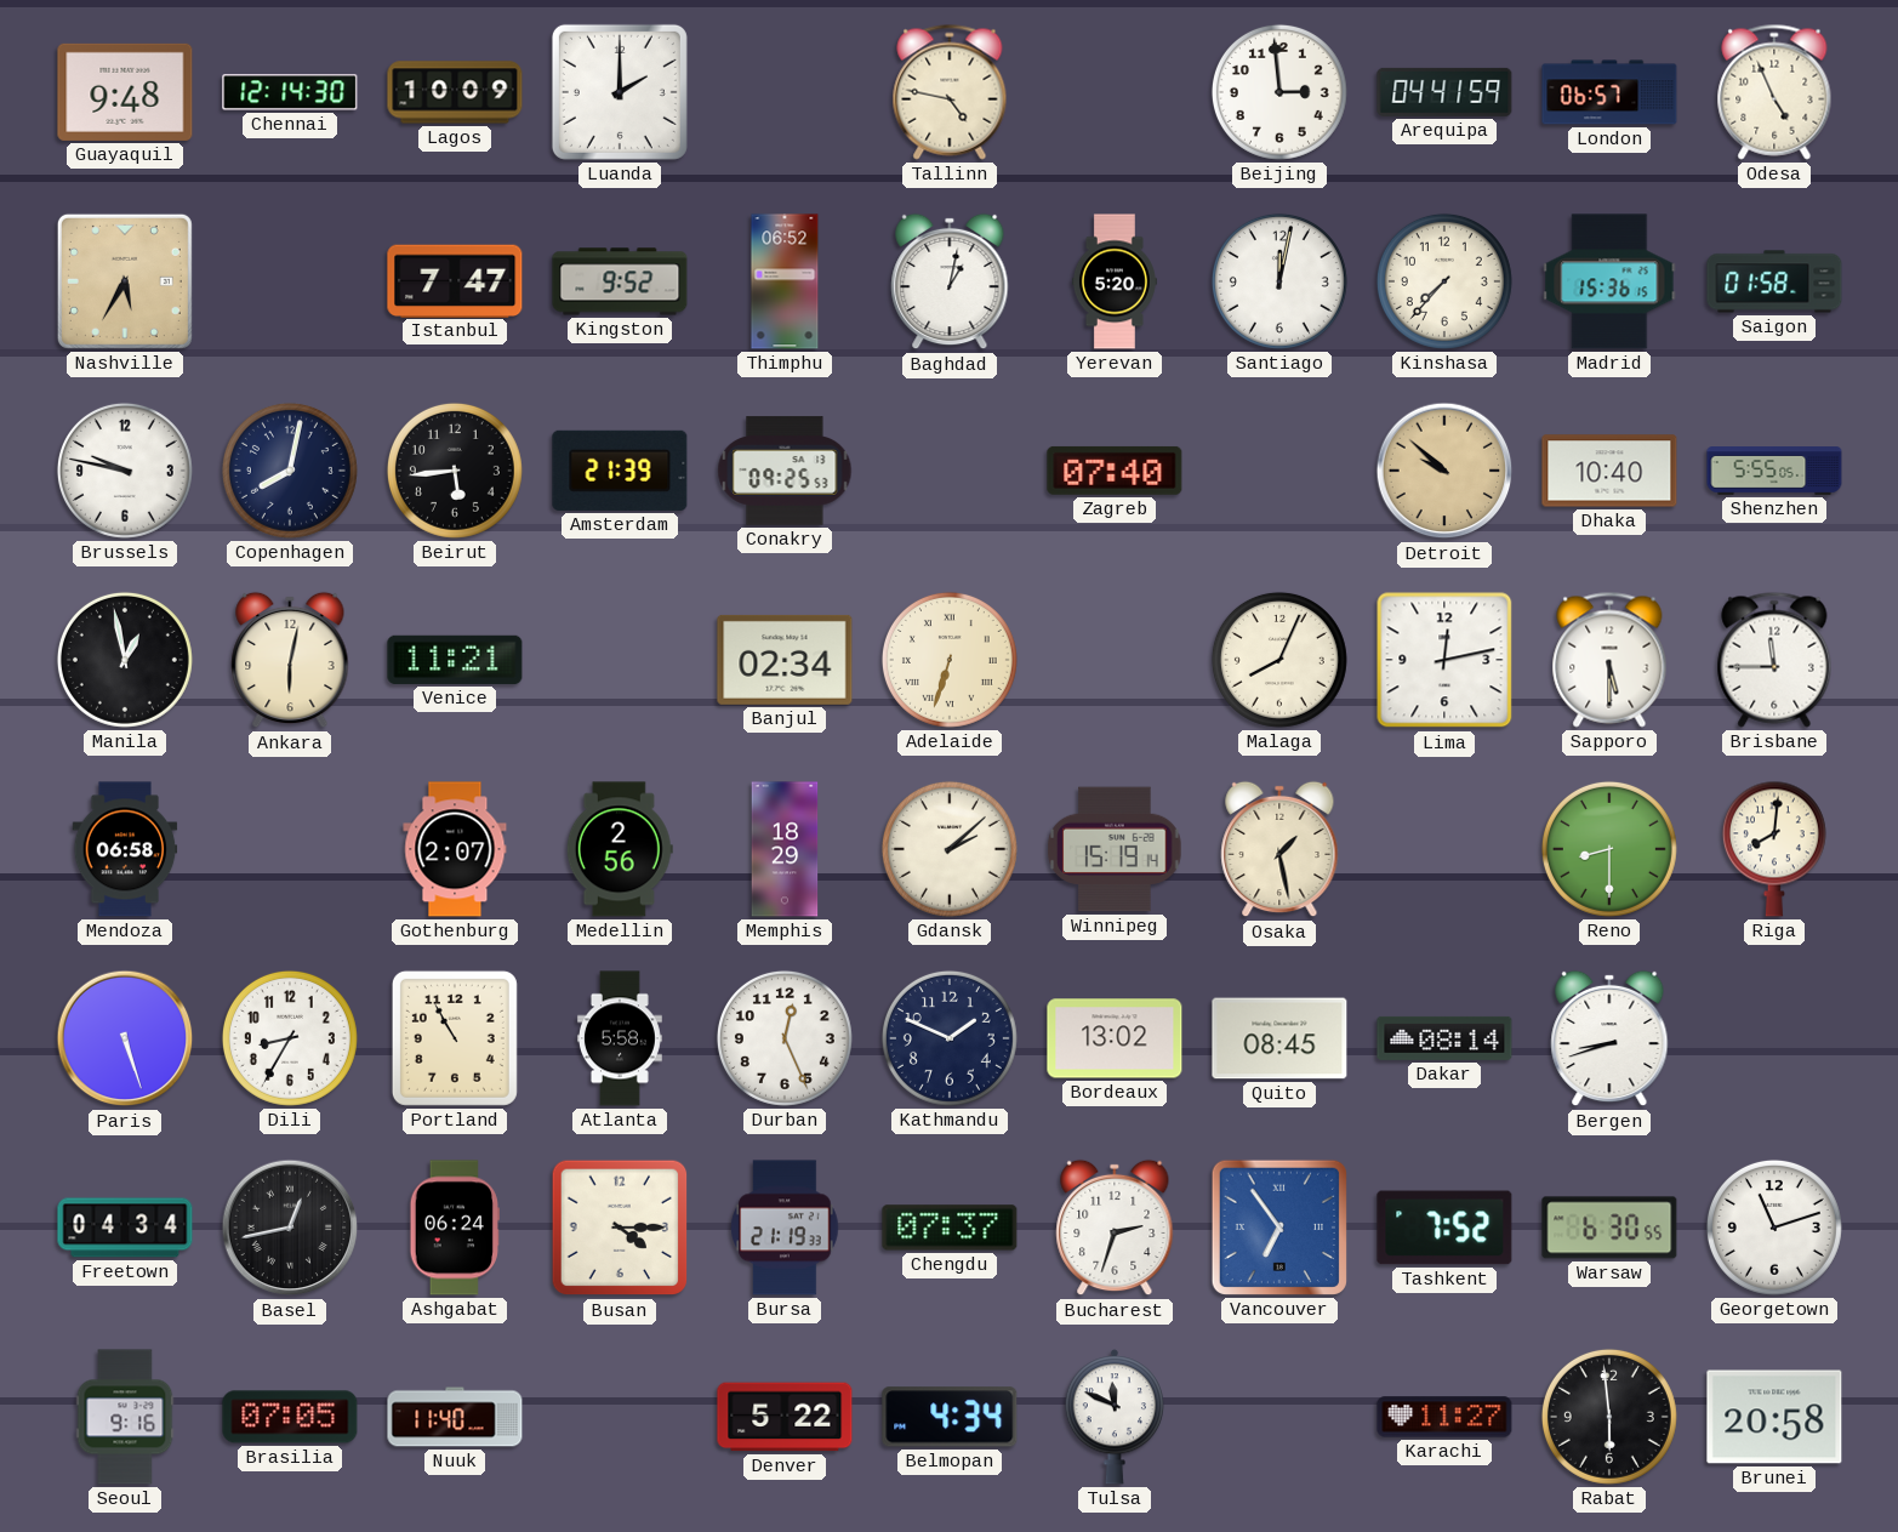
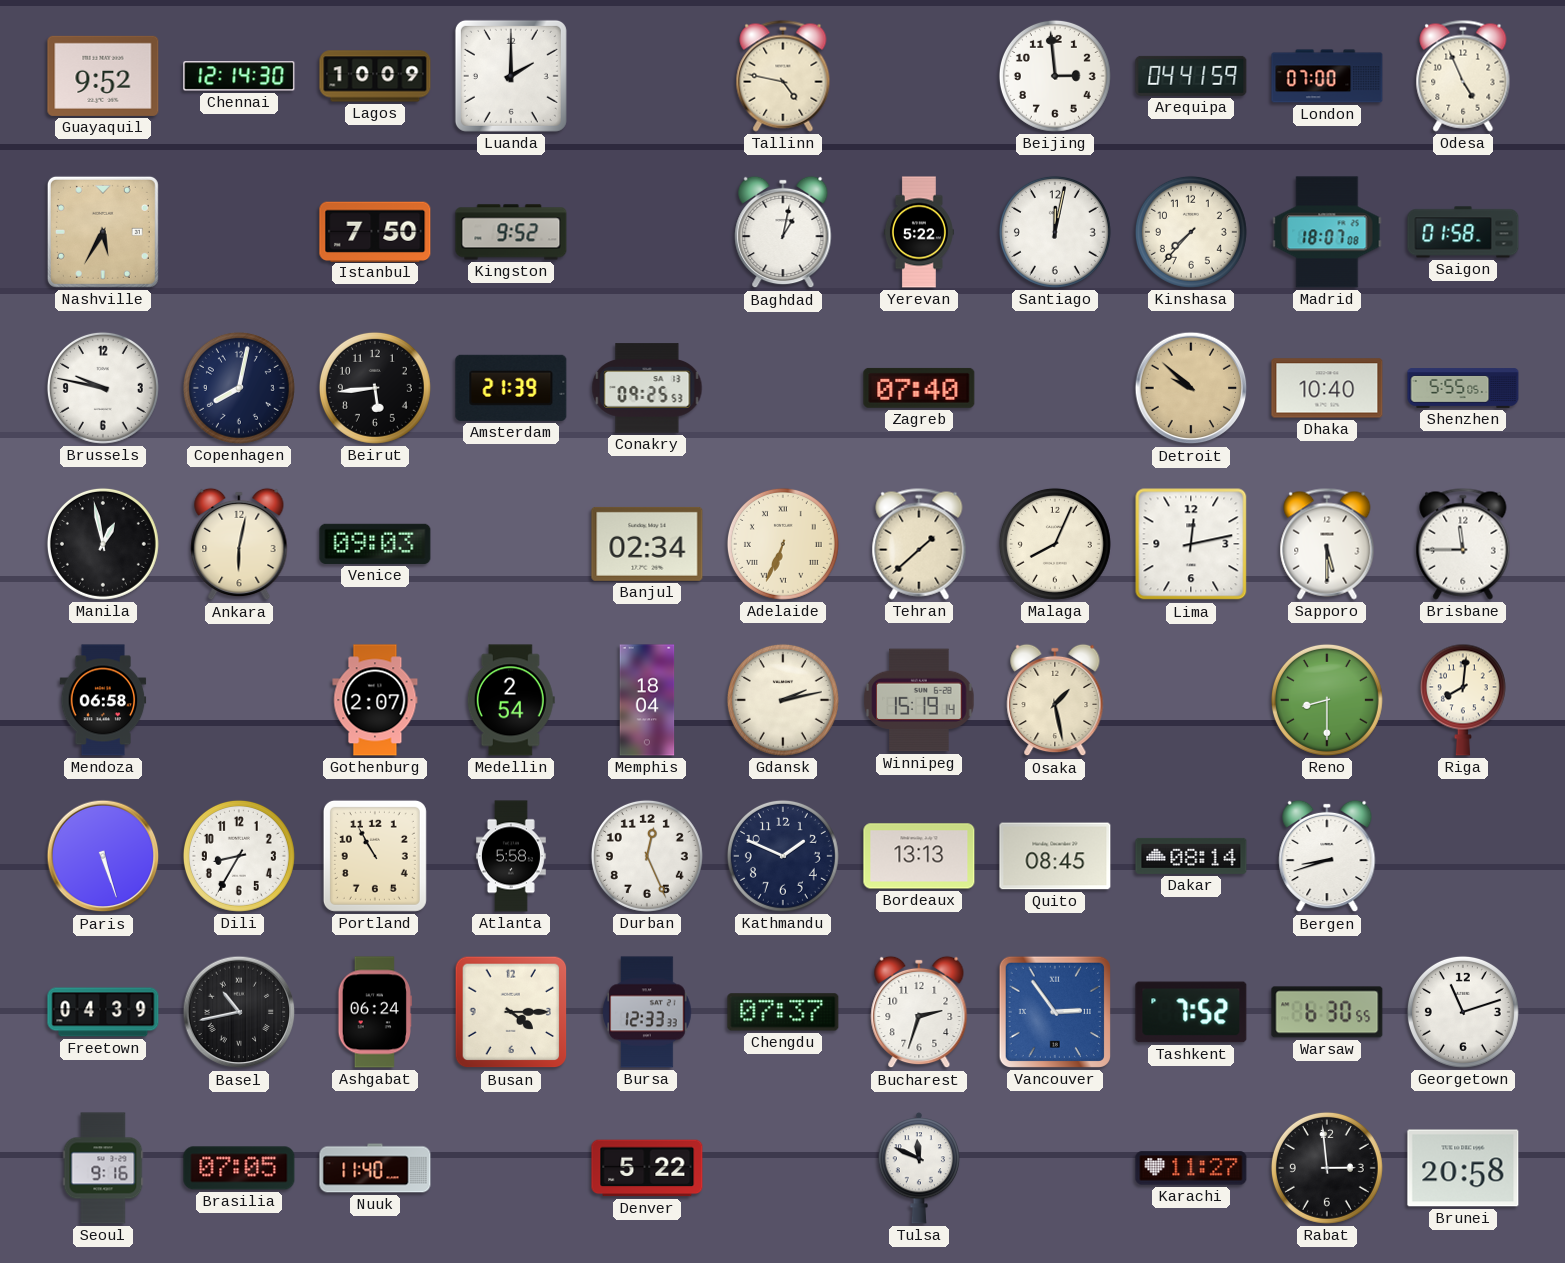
Guayaquil: 9:48 -> 9:52 (103, 76)
London: 06:57 -> 07:00 (1327, 76)
Istanbul: 7:47 -> 7:50 (375, 231)
Thimphu: 06:52 -> none (785, 281)
Yerevan: 5:20 -> 5:22 (919, 232)
Madrid: 15:36 -> 18:07 (1327, 232)
Venice: 11:21 -> 09:03 (375, 544)
Adelaide: 6:33 -> 6:34 (783, 544)
Tehran: none -> 1:38 (919, 544)
Medellin: 2:56 -> 2:54 (511, 700)
Memphis: 18:29 -> 18:04 (647, 700)
Gdansk: 2:08 -> 2:13 (783, 700)
Bordeaux: 13:02 -> 13:13 (919, 856)
Freetown: 04:34 -> 04:39 (103, 1012)
Basel: 12:43 -> 10:43 (239, 1012)
Bursa: 21:19 -> 12:33 (647, 1012)
Vancouver: 6:54 -> 2:54 (1055, 1012)
Belmopan: 4:34 -> none (950, 1417)
Rabat: 5:59 -> 2:59 (1327, 1168)
